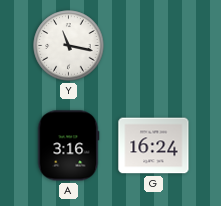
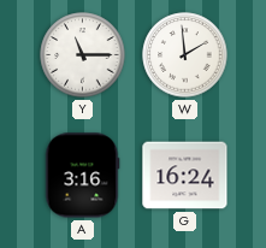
Y: 11:17 -> 11:15 (83, 55)
W: none -> 1:59 (185, 55)
